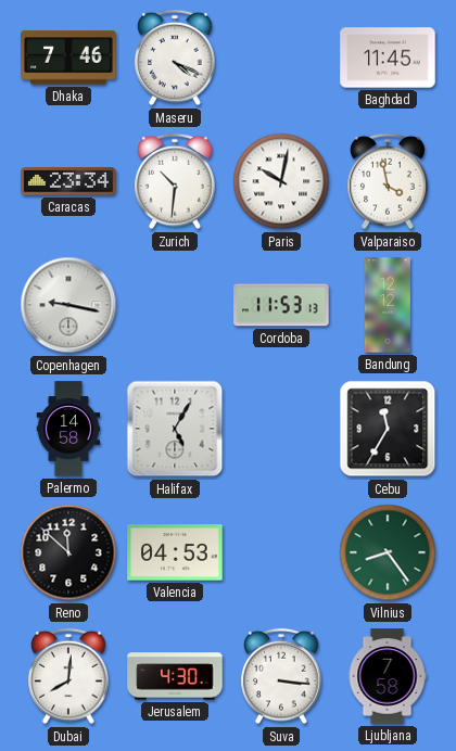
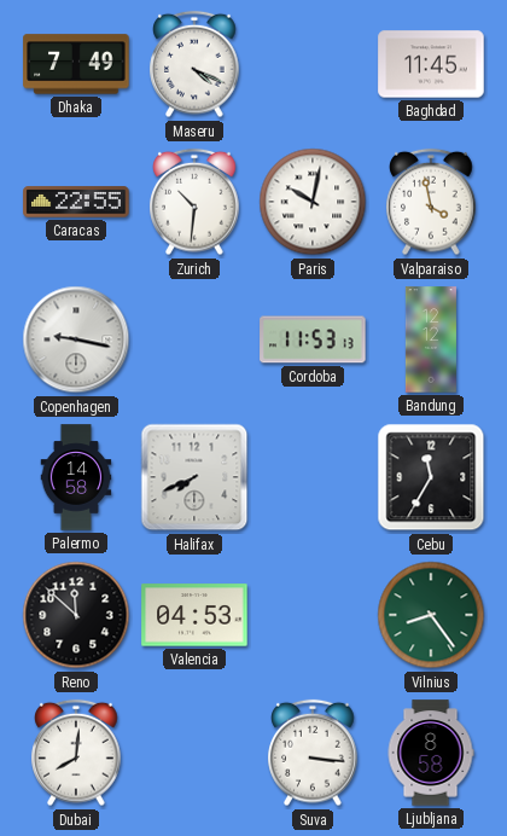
Dhaka: 7:46 -> 7:49 (76, 64)
Caracas: 23:34 -> 22:55 (76, 202)
Halifax: 5:05 -> 7:41 (194, 477)
Jerusalem: 4:30 -> none (175, 676)
Ljubljana: 7:58 -> 8:58 (431, 753)
